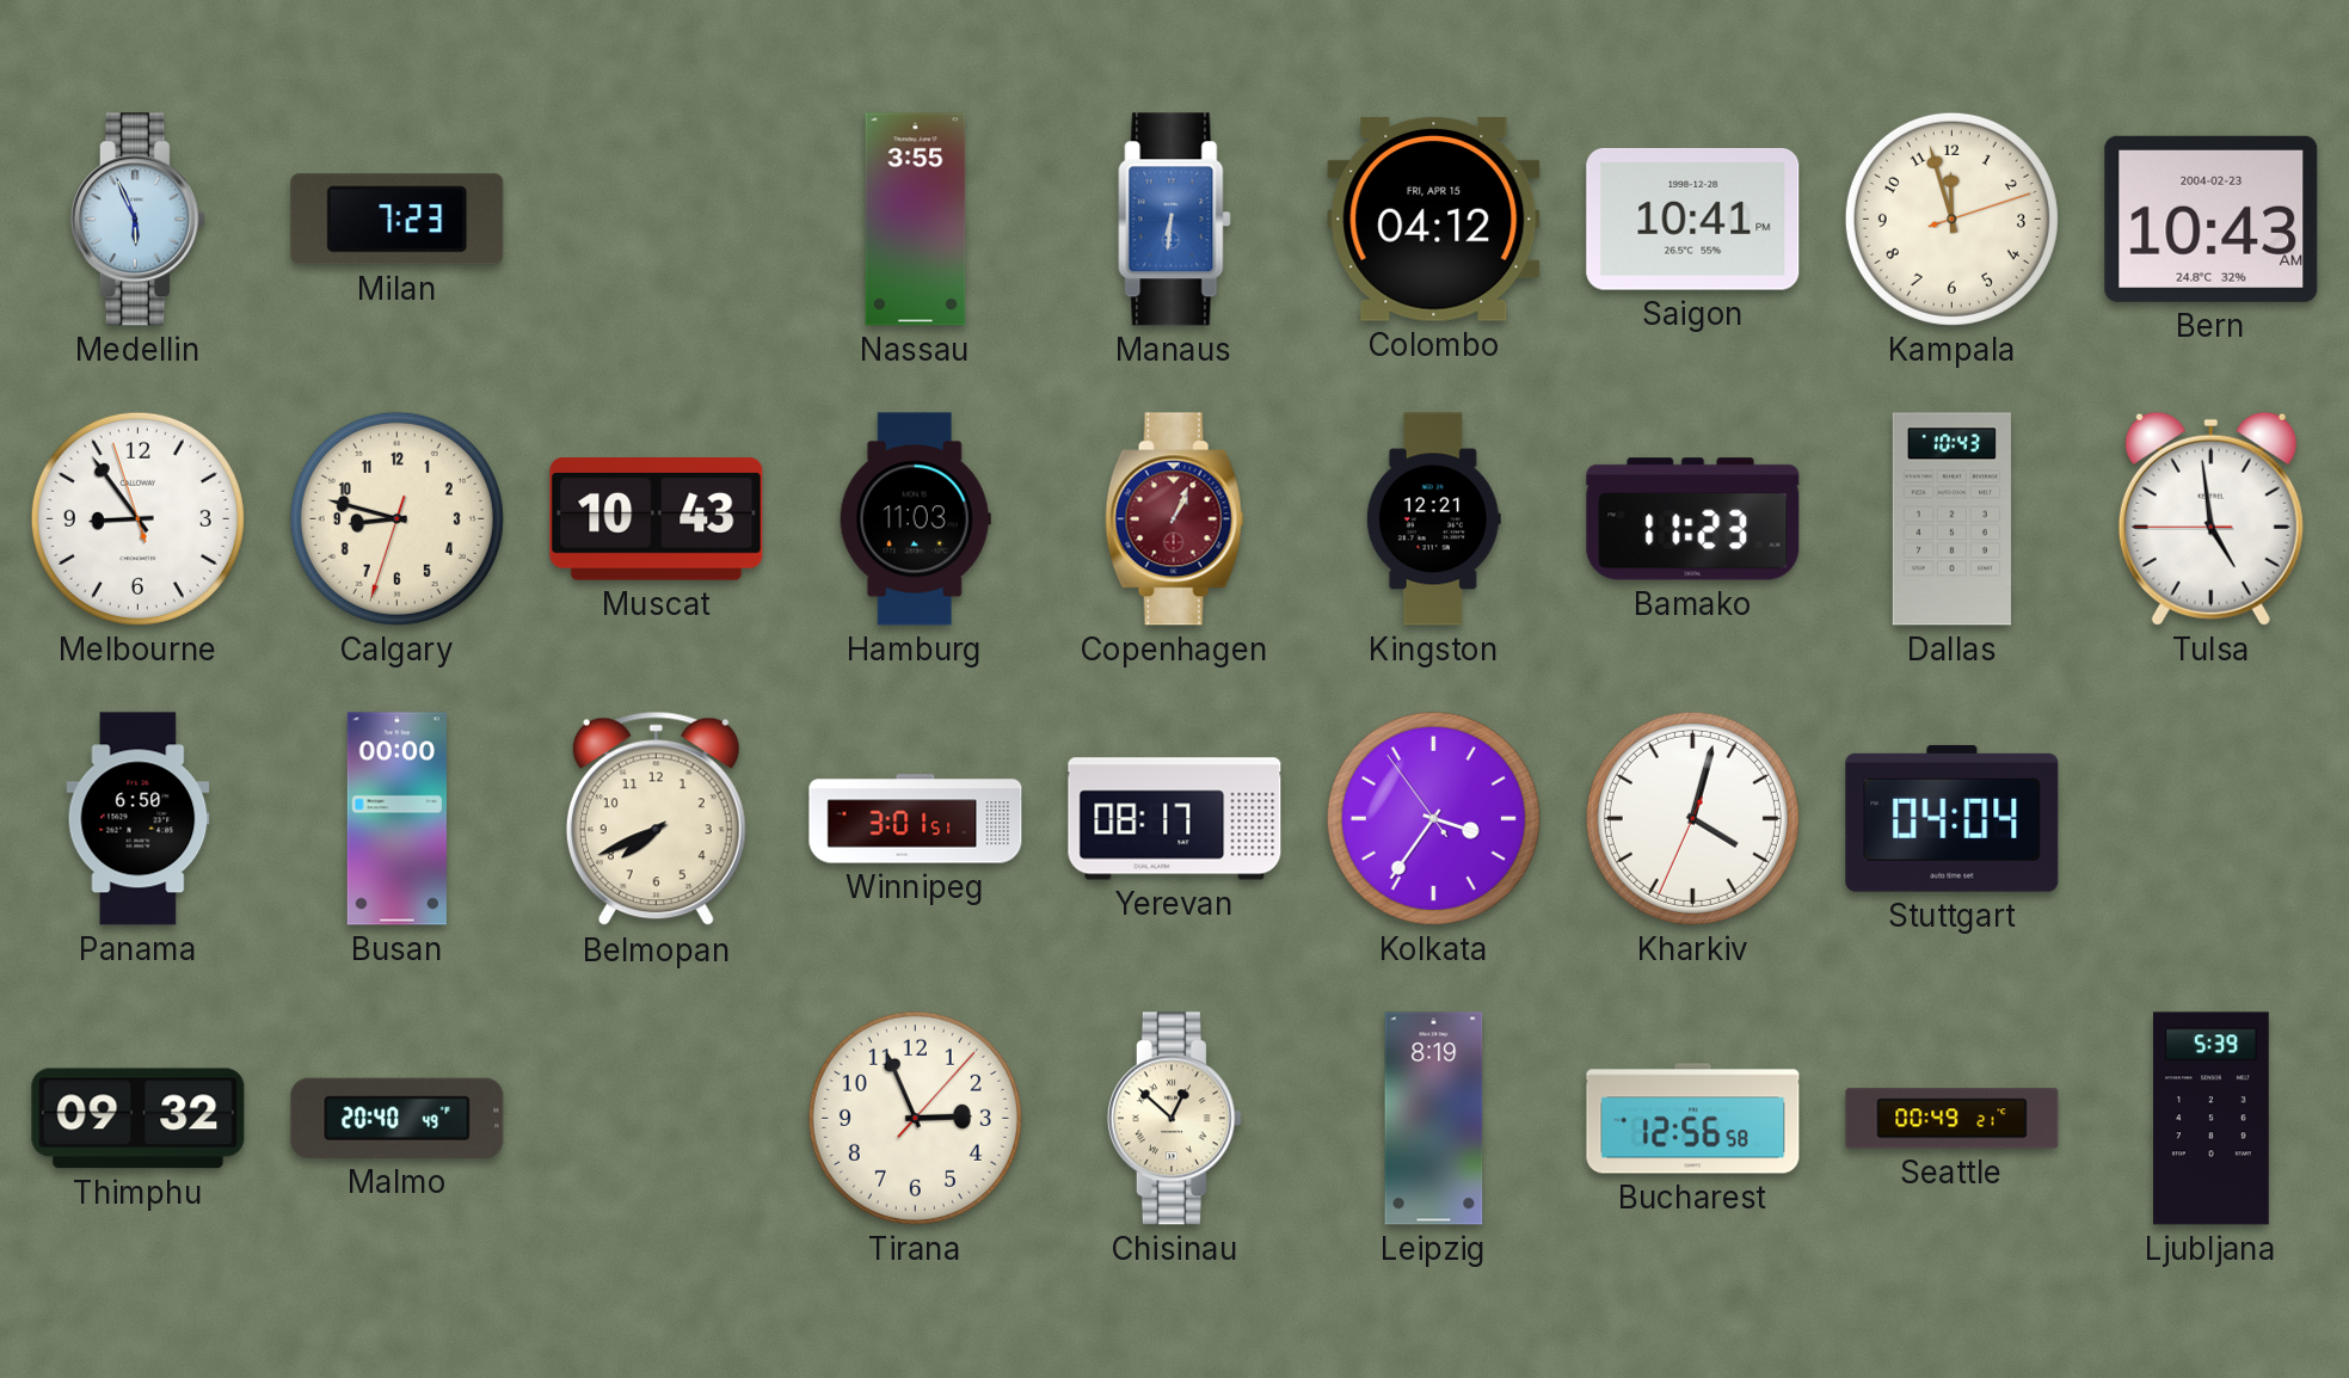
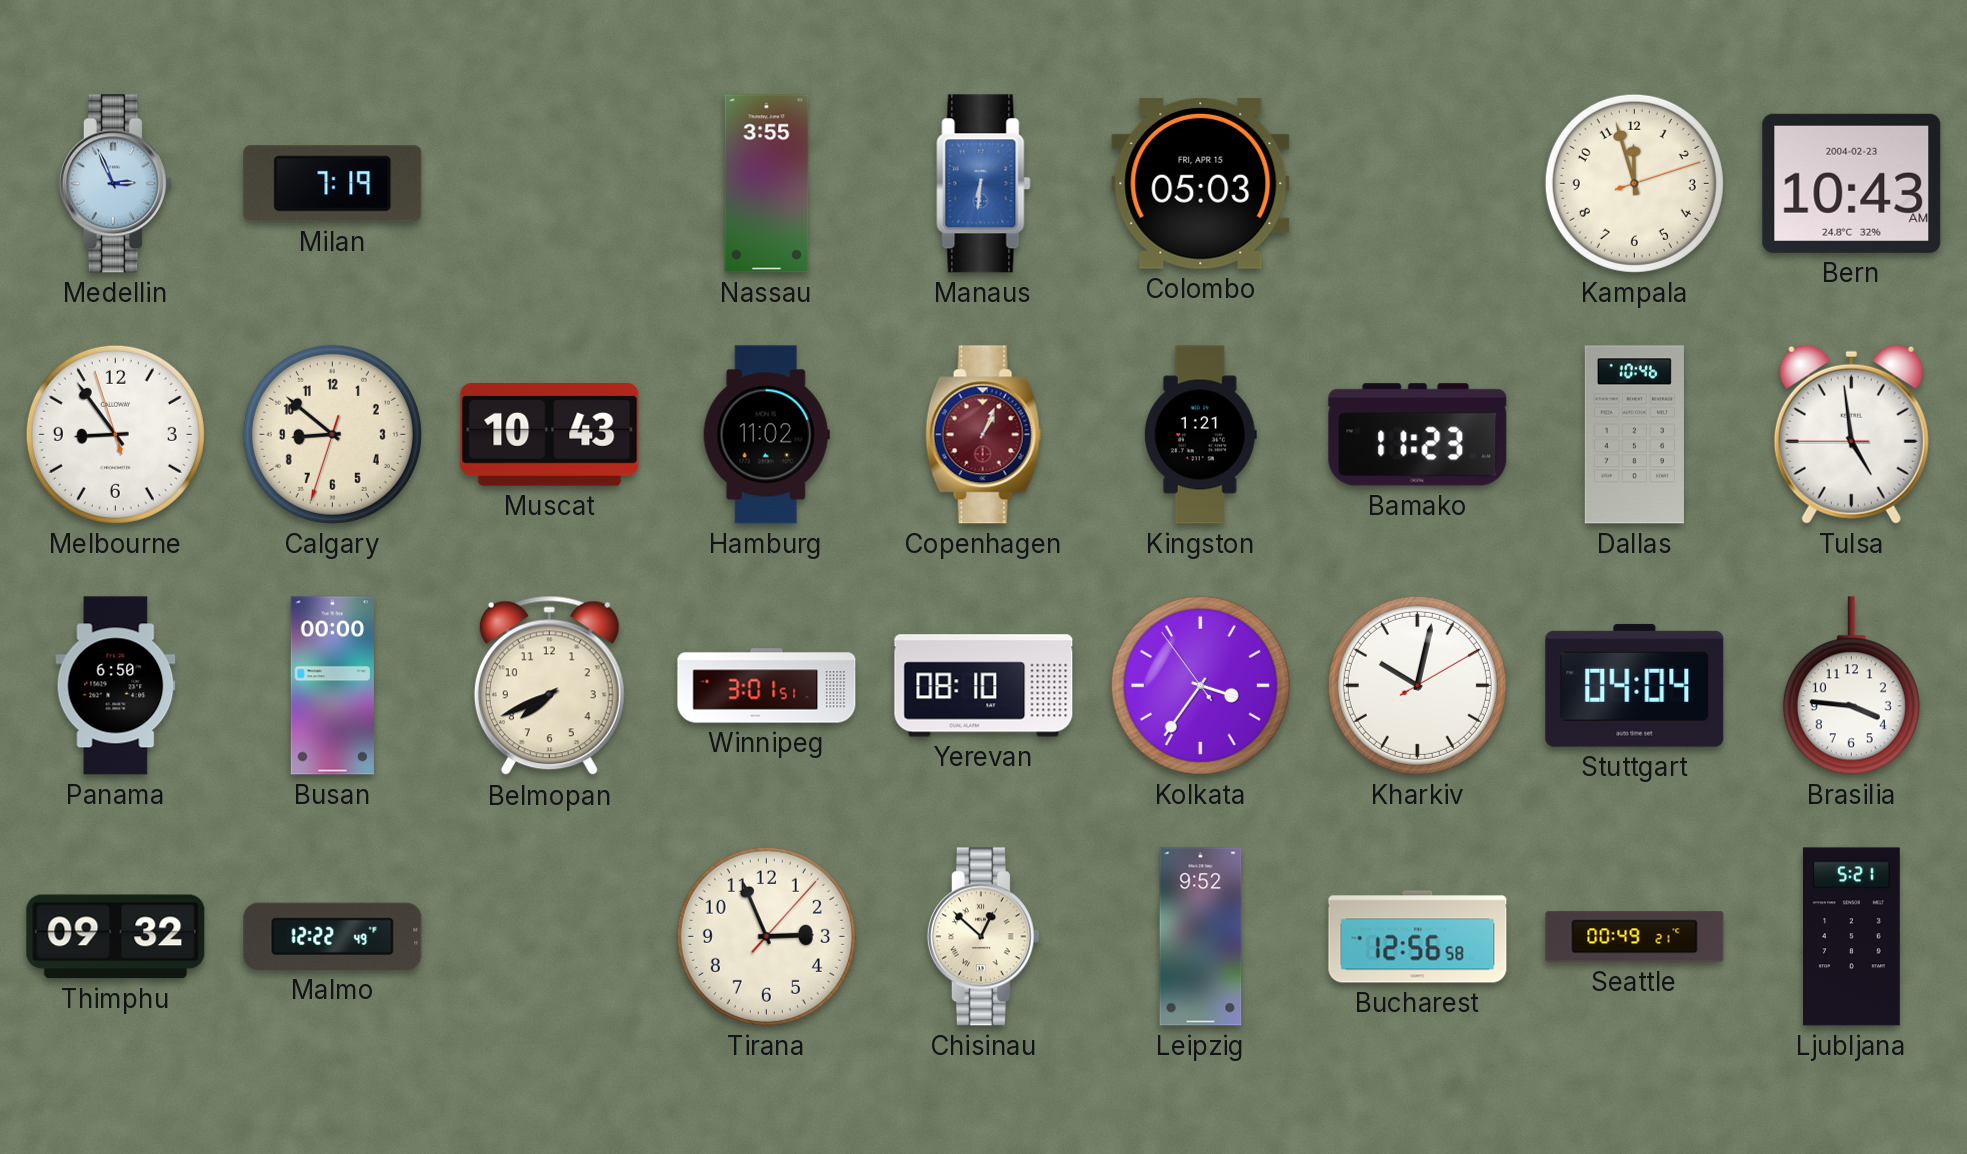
Medellin: 5:56 -> 2:56 (115, 184)
Milan: 7:23 -> 7:19 (333, 184)
Colombo: 04:12 -> 05:03 (1201, 183)
Saigon: 10:41 -> none (1693, 219)
Calgary: 8:47 -> 8:51 (332, 434)
Hamburg: 11:03 -> 11:02 (766, 435)
Kingston: 12:21 -> 1:21 (1200, 435)
Dallas: 10:43 -> 10:46 (1634, 435)
Yerevan: 08:17 -> 08:10 (984, 686)
Kharkiv: 4:02 -> 10:02 (1417, 685)
Brasilia: none -> 3:46 (1851, 686)
Malmo: 20:40 -> 12:22 (333, 936)
Leipzig: 8:19 -> 9:52 (1201, 937)
Ljubljana: 5:39 -> 5:21 (1852, 937)
